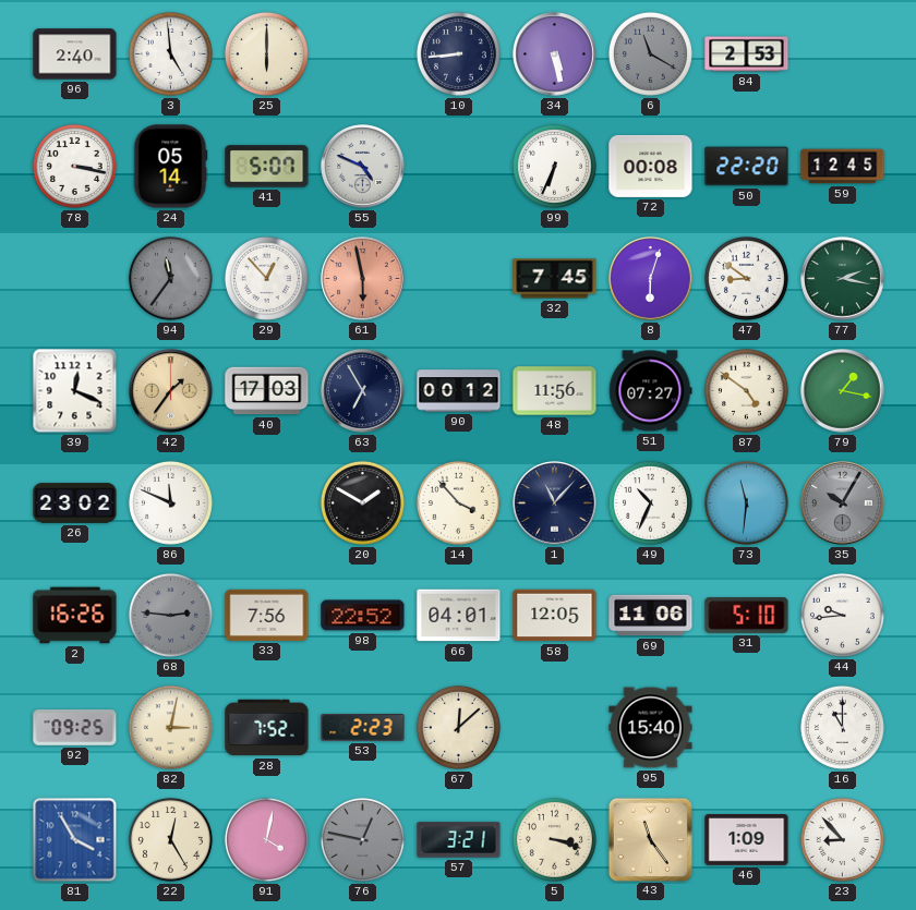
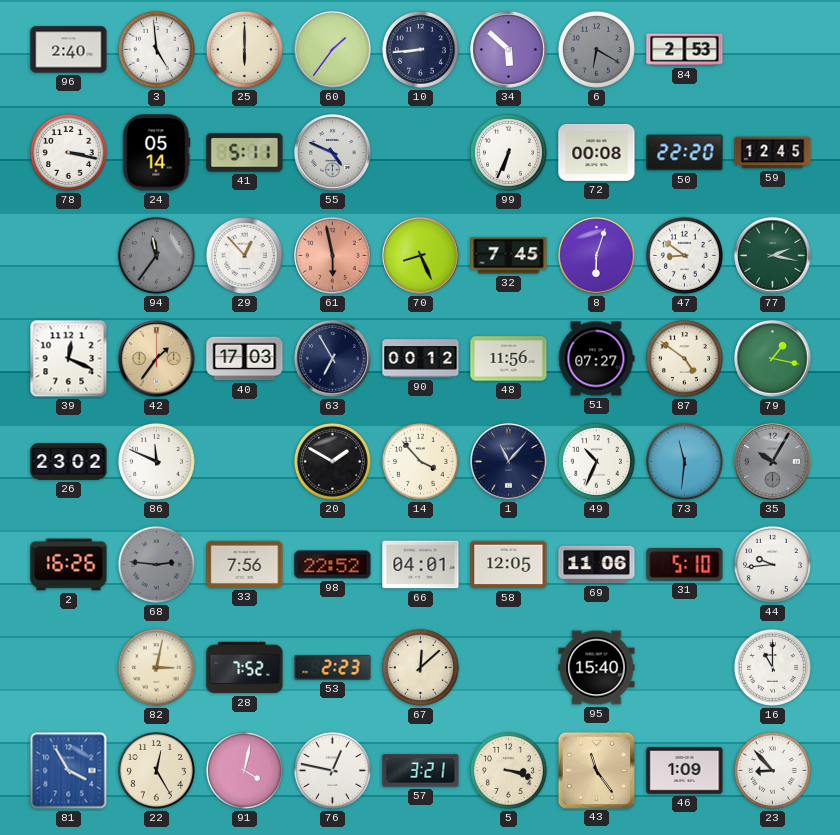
60: none -> 1:36 (333, 50)
34: 5:28 -> 5:52 (509, 50)
6: 11:20 -> 6:20 (596, 49)
41: 5:07 -> 5:11 (245, 153)
70: none -> 8:26 (421, 256)
92: 09:25 -> none (75, 728)
76 dial: grey -> white (332, 770)
